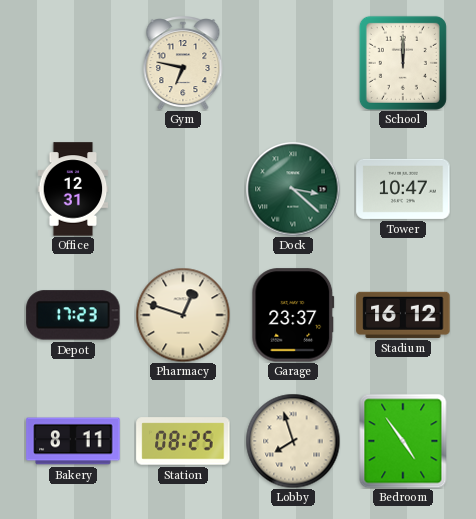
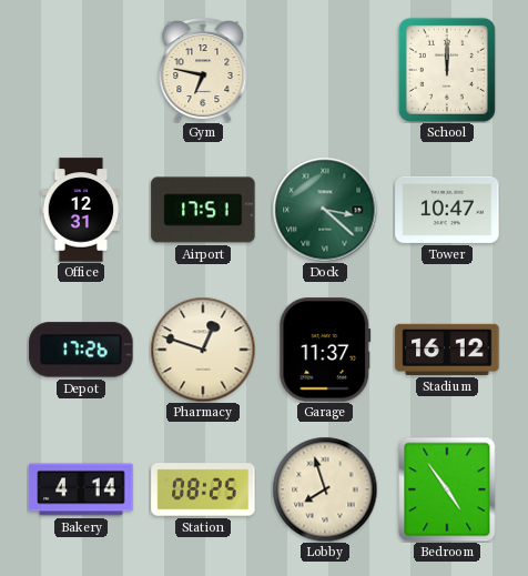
Airport: none -> 17:51 (203, 210)
Depot: 17:23 -> 17:26 (81, 350)
Garage: 23:37 -> 11:37 (325, 350)
Bakery: 8:11 -> 4:14 (81, 489)
